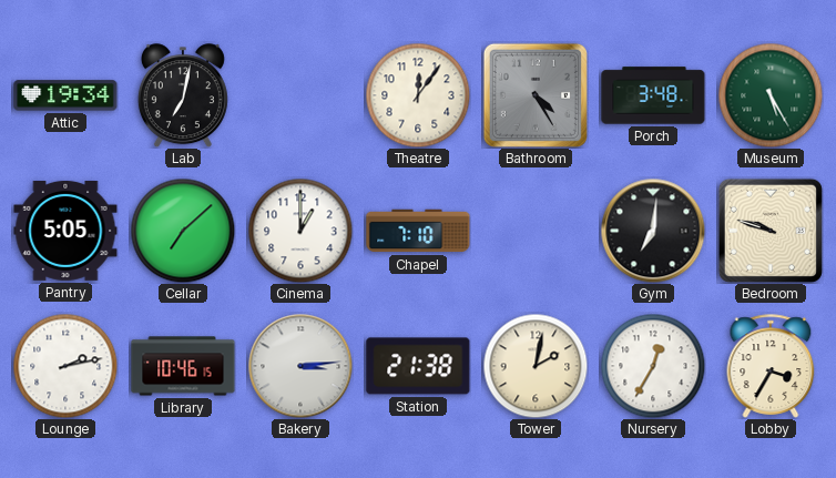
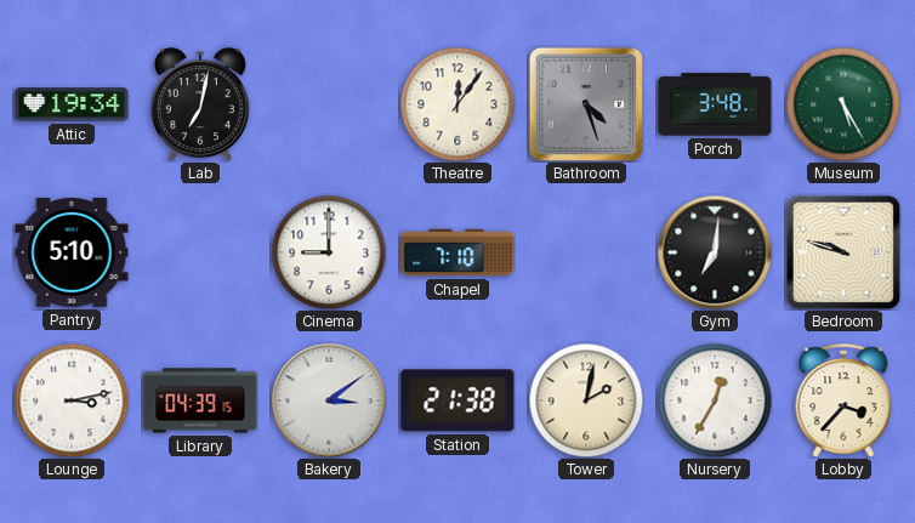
Bathroom: 4:25 -> 4:27 (586, 104)
Pantry: 5:05 -> 5:10 (72, 252)
Cellar: 7:08 -> none (183, 231)
Cinema: 1:00 -> 9:00 (329, 252)
Lounge: 2:13 -> 3:13 (72, 400)
Library: 10:46 -> 04:39 (200, 400)
Bakery: 3:14 -> 3:09 (329, 400)
Lobby: 3:35 -> 3:37 (843, 400)
